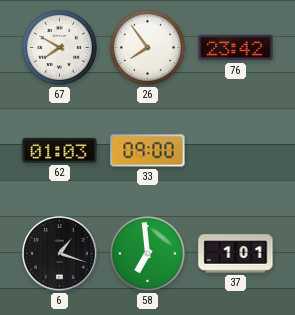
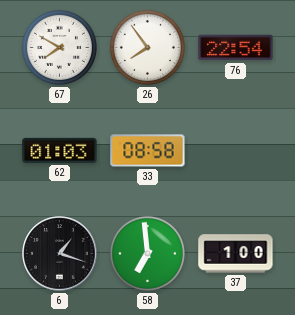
76: 23:42 -> 22:54 (236, 48)
33: 09:00 -> 08:58 (148, 151)
37: 1:01 -> 1:00 (236, 254)
